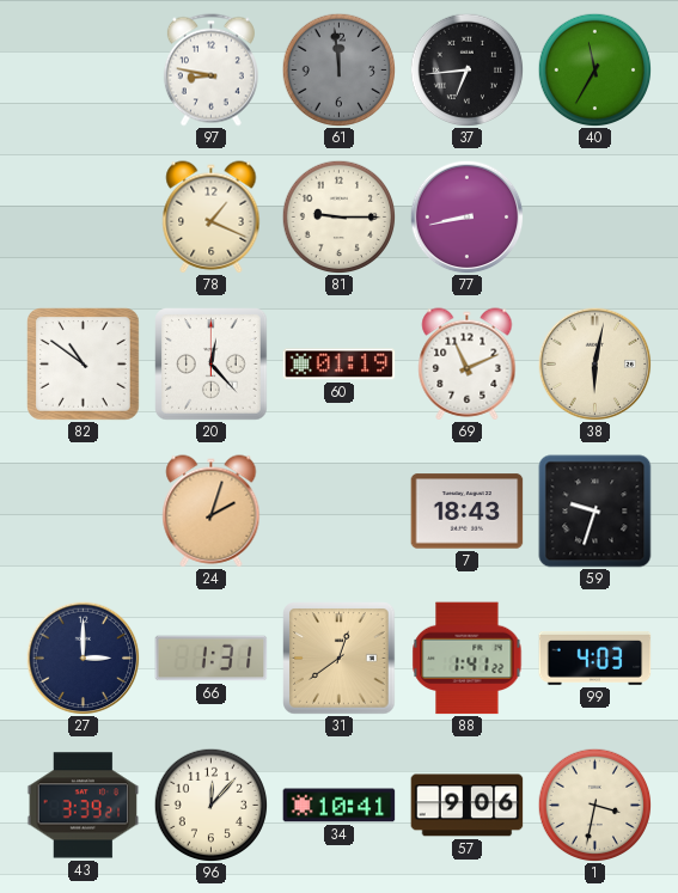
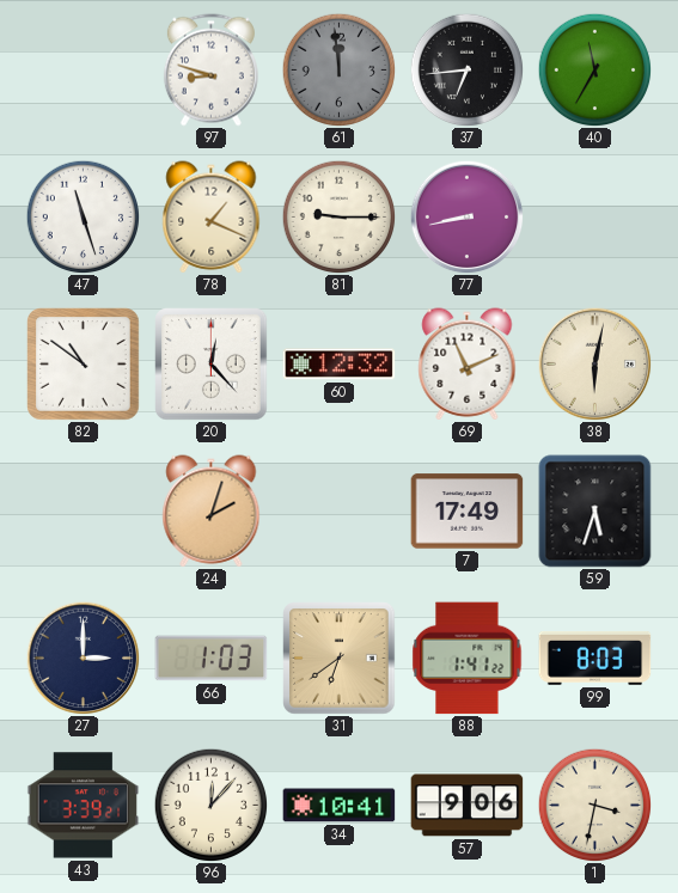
97: 8:47 -> 8:48 (210, 71)
47: none -> 11:27 (83, 216)
60: 01:19 -> 12:32 (340, 365)
7: 18:43 -> 17:49 (468, 512)
59: 9:33 -> 5:33 (595, 512)
66: 1:31 -> 1:03 (212, 659)
31: 12:39 -> 6:39 (340, 659)
99: 4:03 -> 8:03 (595, 657)
